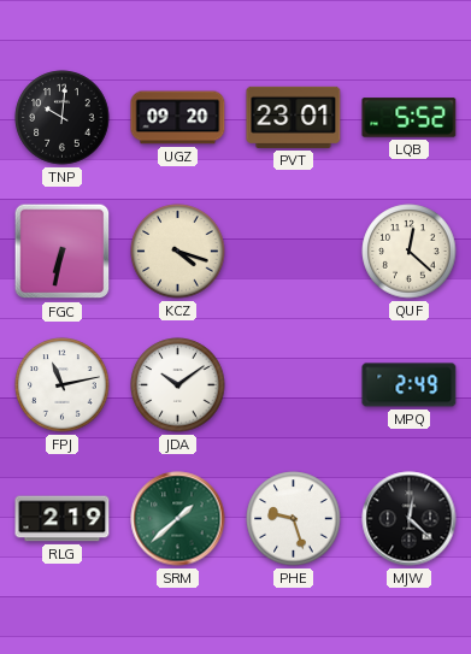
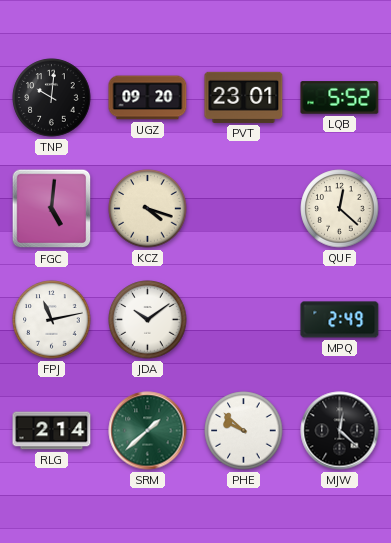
FGC: 6:32 -> 5:01 (52, 209)
RLG: 2:19 -> 2:14 (52, 431)
PHE: 9:27 -> 9:52 (244, 431)
